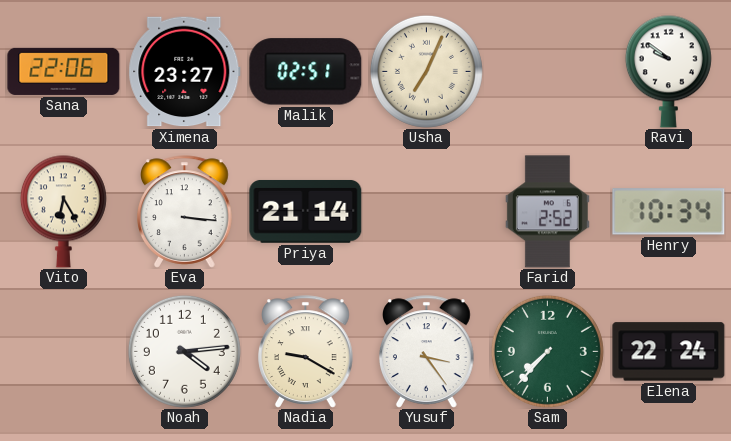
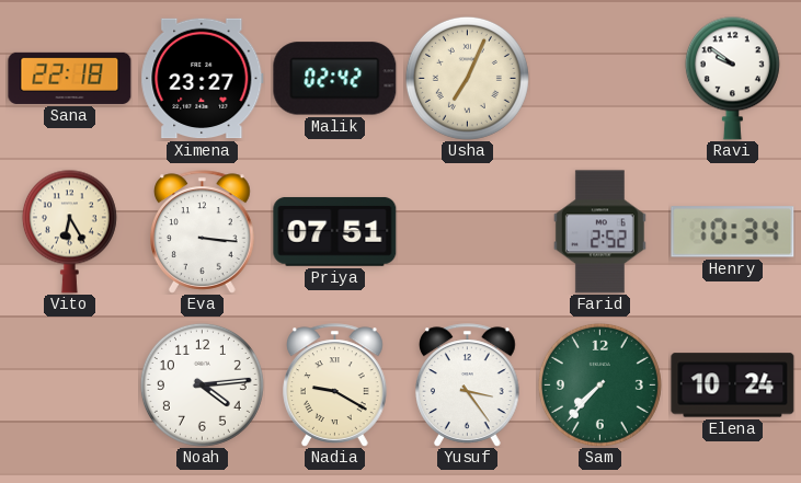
Sana: 22:06 -> 22:18 (70, 78)
Malik: 02:51 -> 02:42 (335, 79)
Priya: 21:14 -> 07:51 (335, 231)
Elena: 22:24 -> 10:24 (733, 386)
